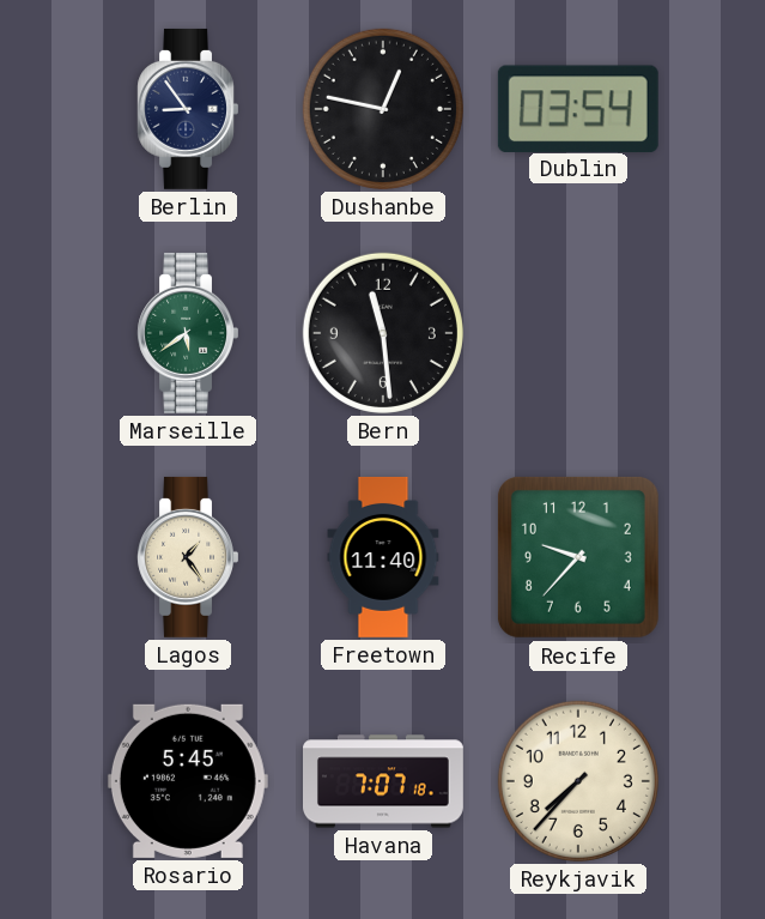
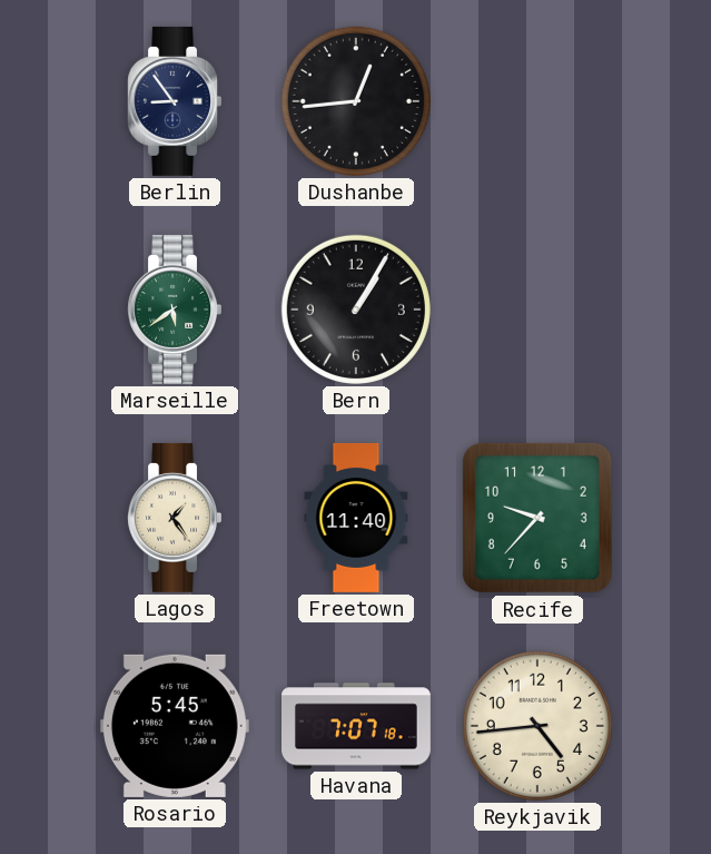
Dushanbe: 12:47 -> 12:44 (356, 101)
Dublin: 03:54 -> none (578, 108)
Bern: 11:29 -> 1:05 (356, 310)
Reykjavik: 7:37 -> 4:44 (537, 726)
